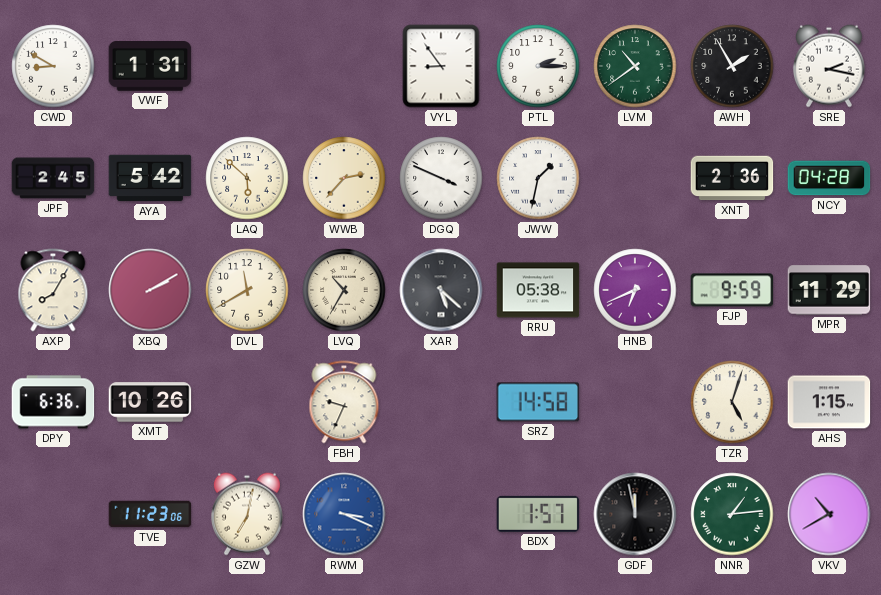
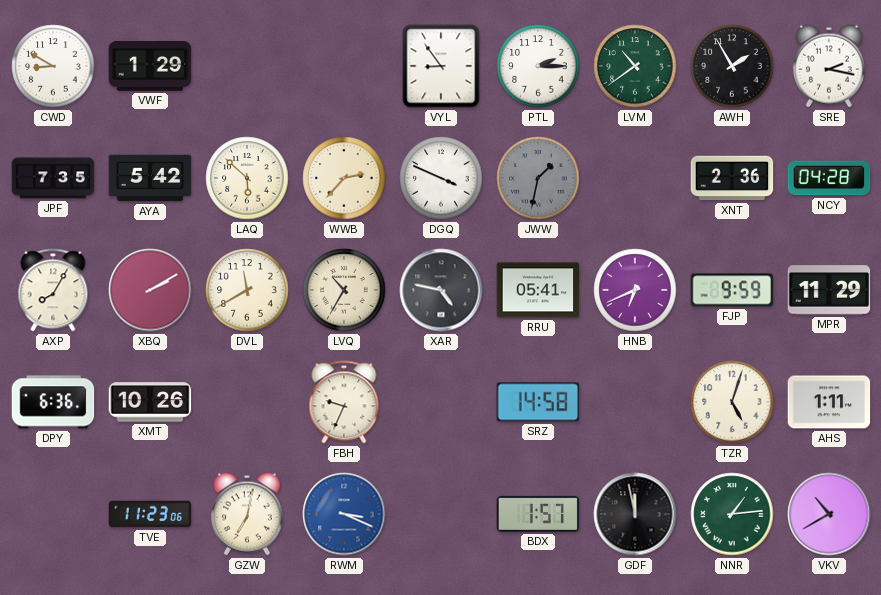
VWF: 1:31 -> 1:29 (150, 67)
JPF: 2:45 -> 7:35 (53, 178)
JWW dial: white -> grey (538, 178)
XAR: 5:22 -> 4:47 (441, 290)
RRU: 05:38 -> 05:41 (538, 290)
AHS: 1:15 -> 1:11 (829, 402)
